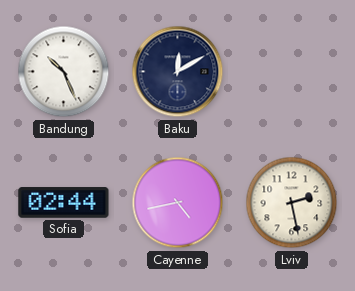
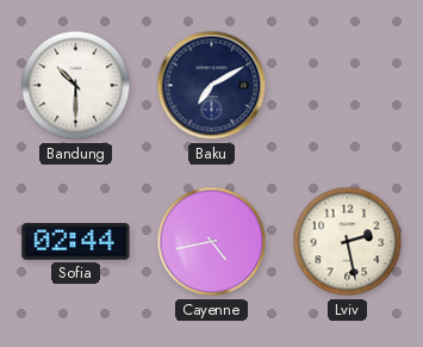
Bandung: 10:26 -> 10:30 (76, 86)
Baku: 12:10 -> 7:10 (212, 86)
